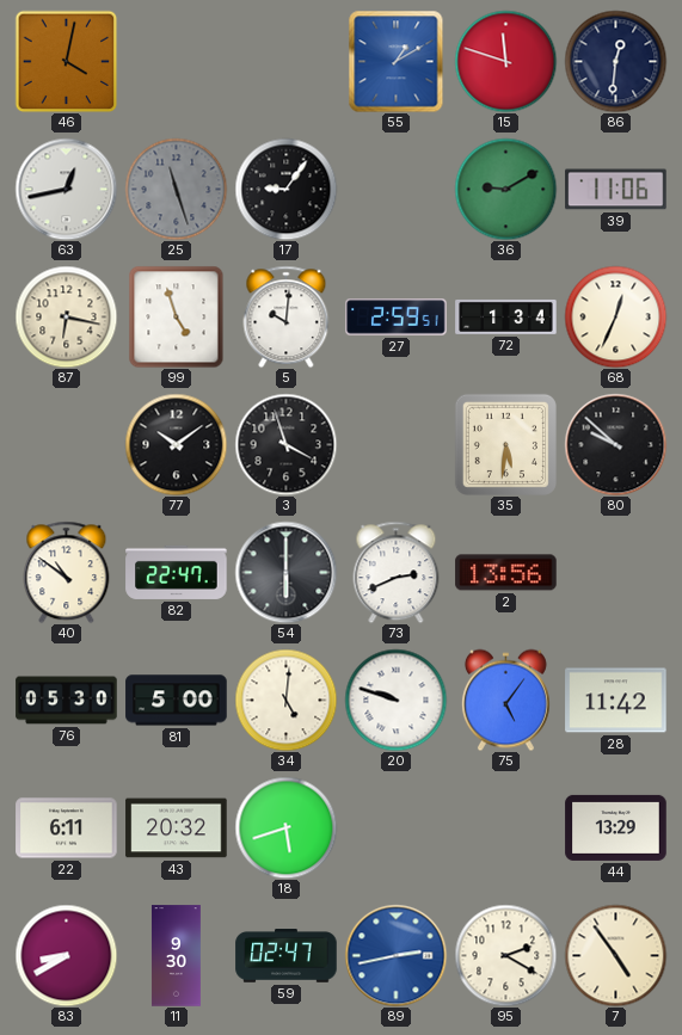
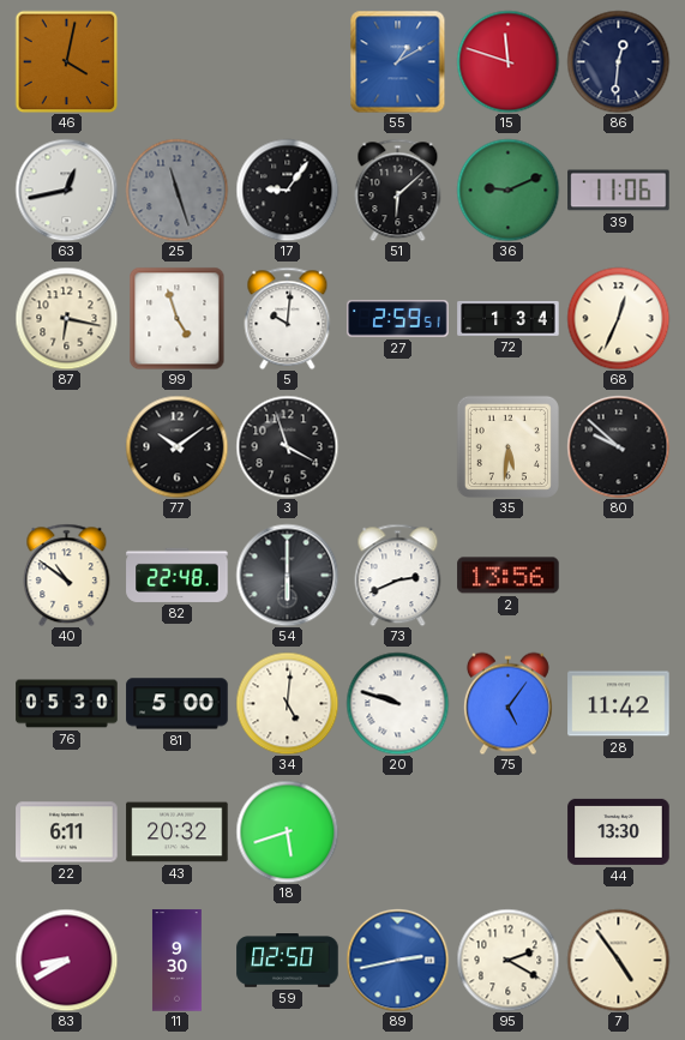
51: none -> 6:08 (398, 190)
36: 9:10 -> 9:11 (507, 190)
82: 22:47 -> 22:48 (178, 575)
44: 13:29 -> 13:30 (619, 831)
59: 02:47 -> 02:50 (288, 961)
